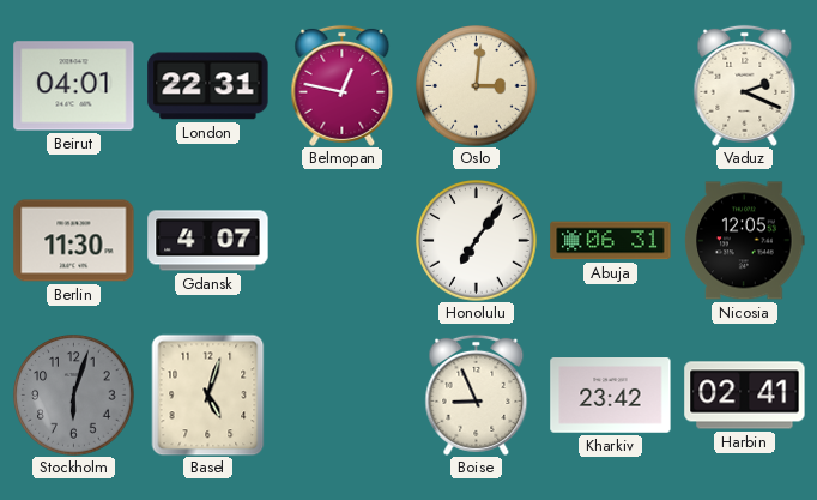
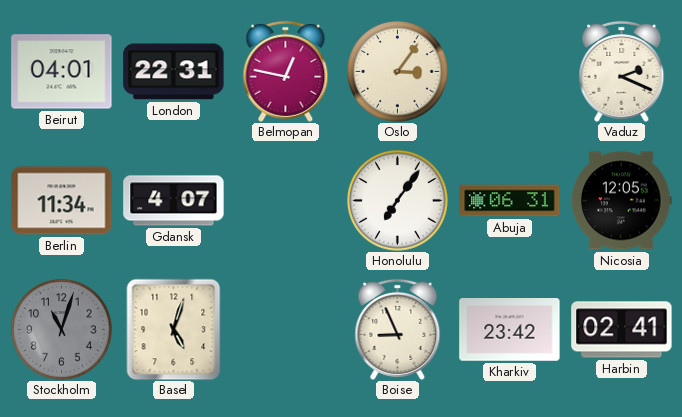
Oslo: 3:01 -> 3:06 (398, 72)
Berlin: 11:30 -> 11:34 (62, 201)
Stockholm: 6:03 -> 11:03 (62, 330)
